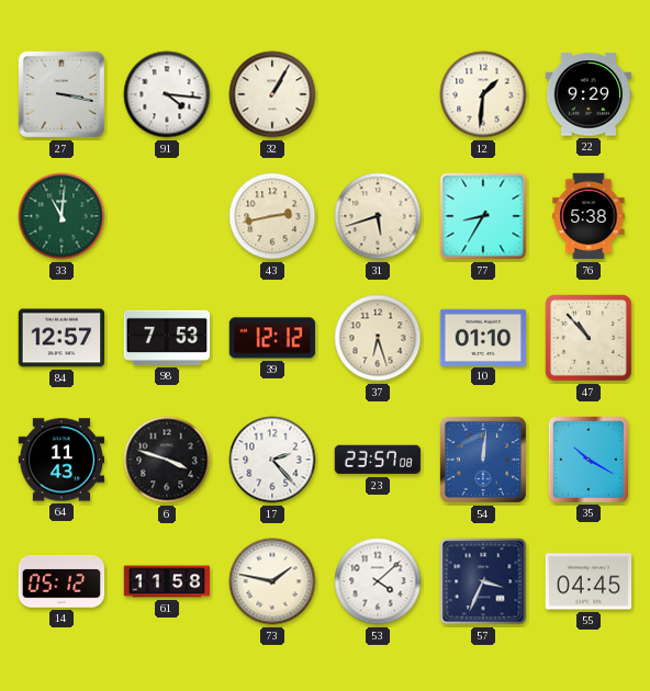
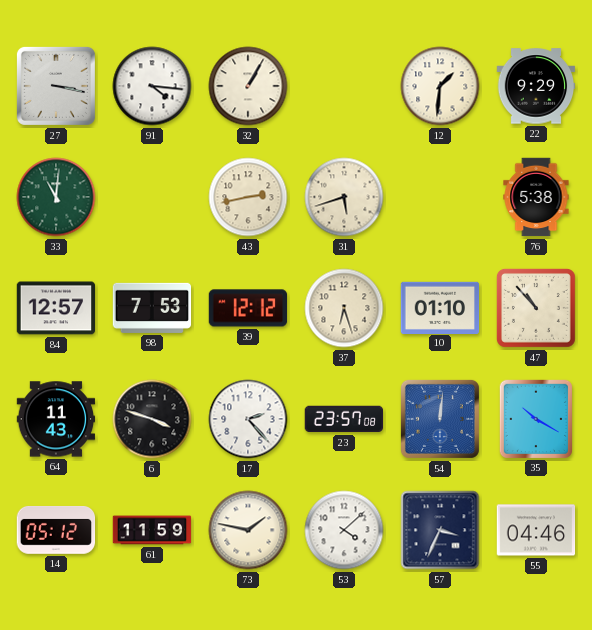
77: 8:35 -> none (483, 216)
61: 11:58 -> 11:59 (152, 530)
55: 04:45 -> 04:46 (536, 530)
